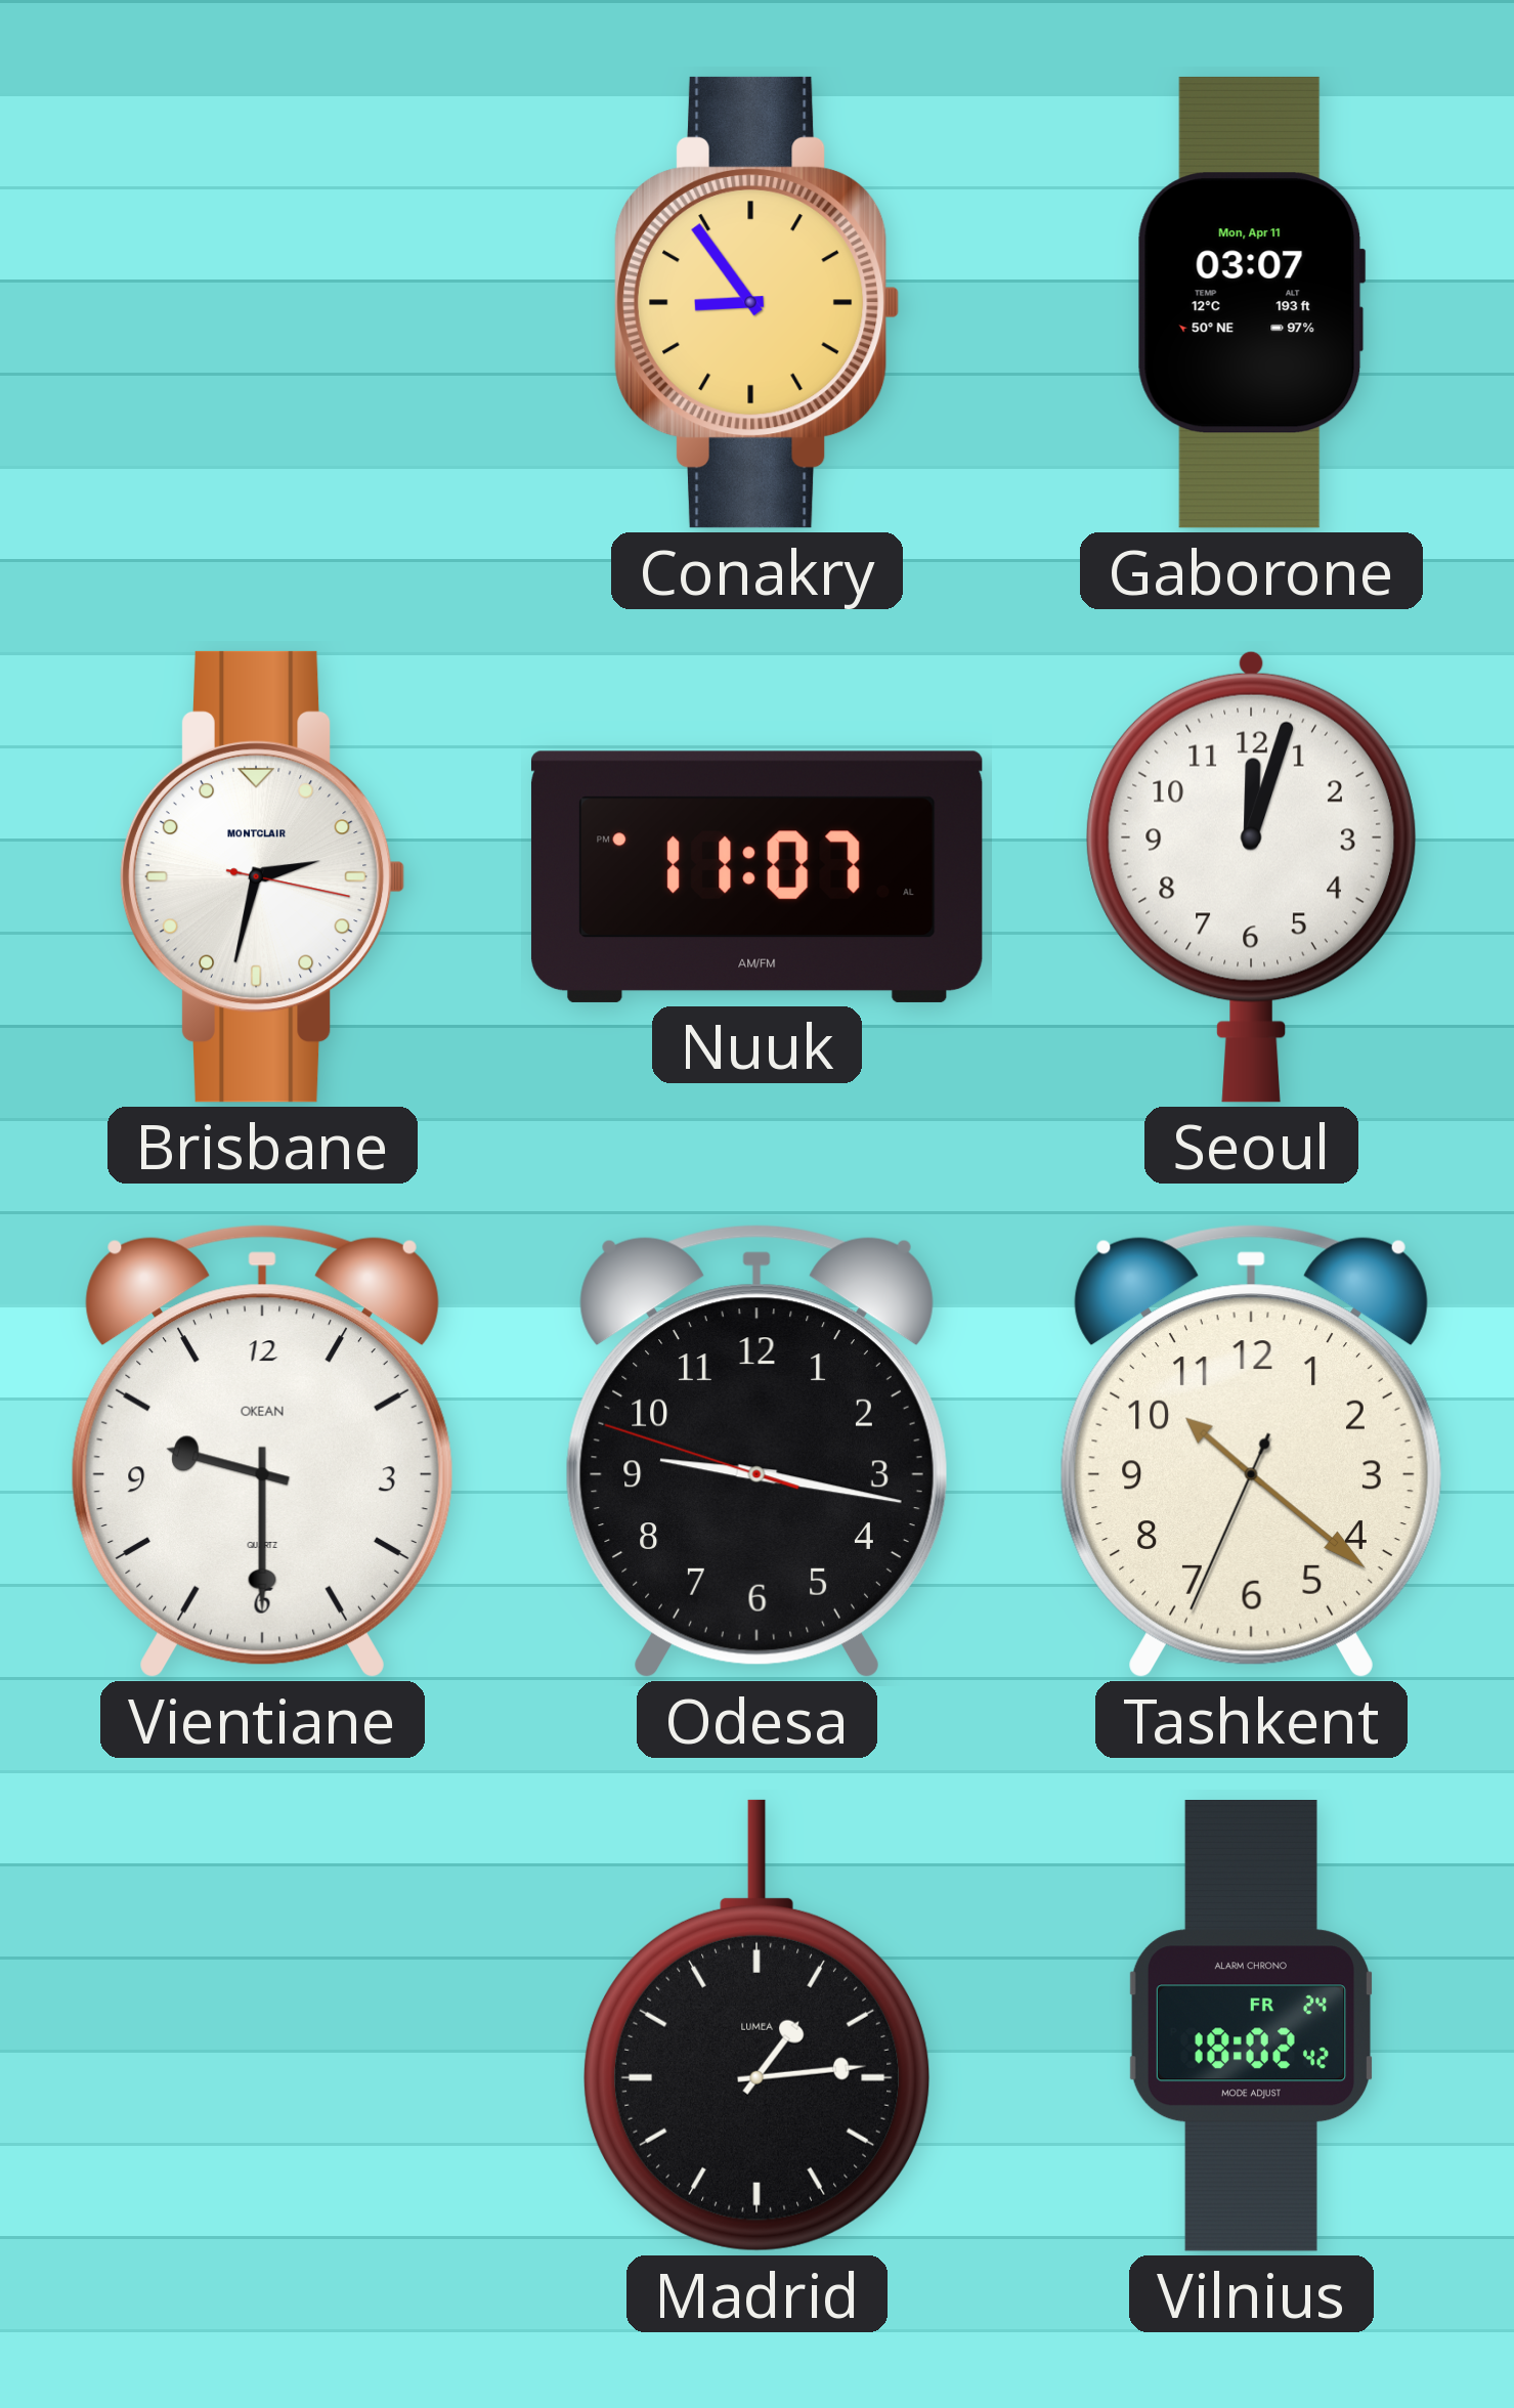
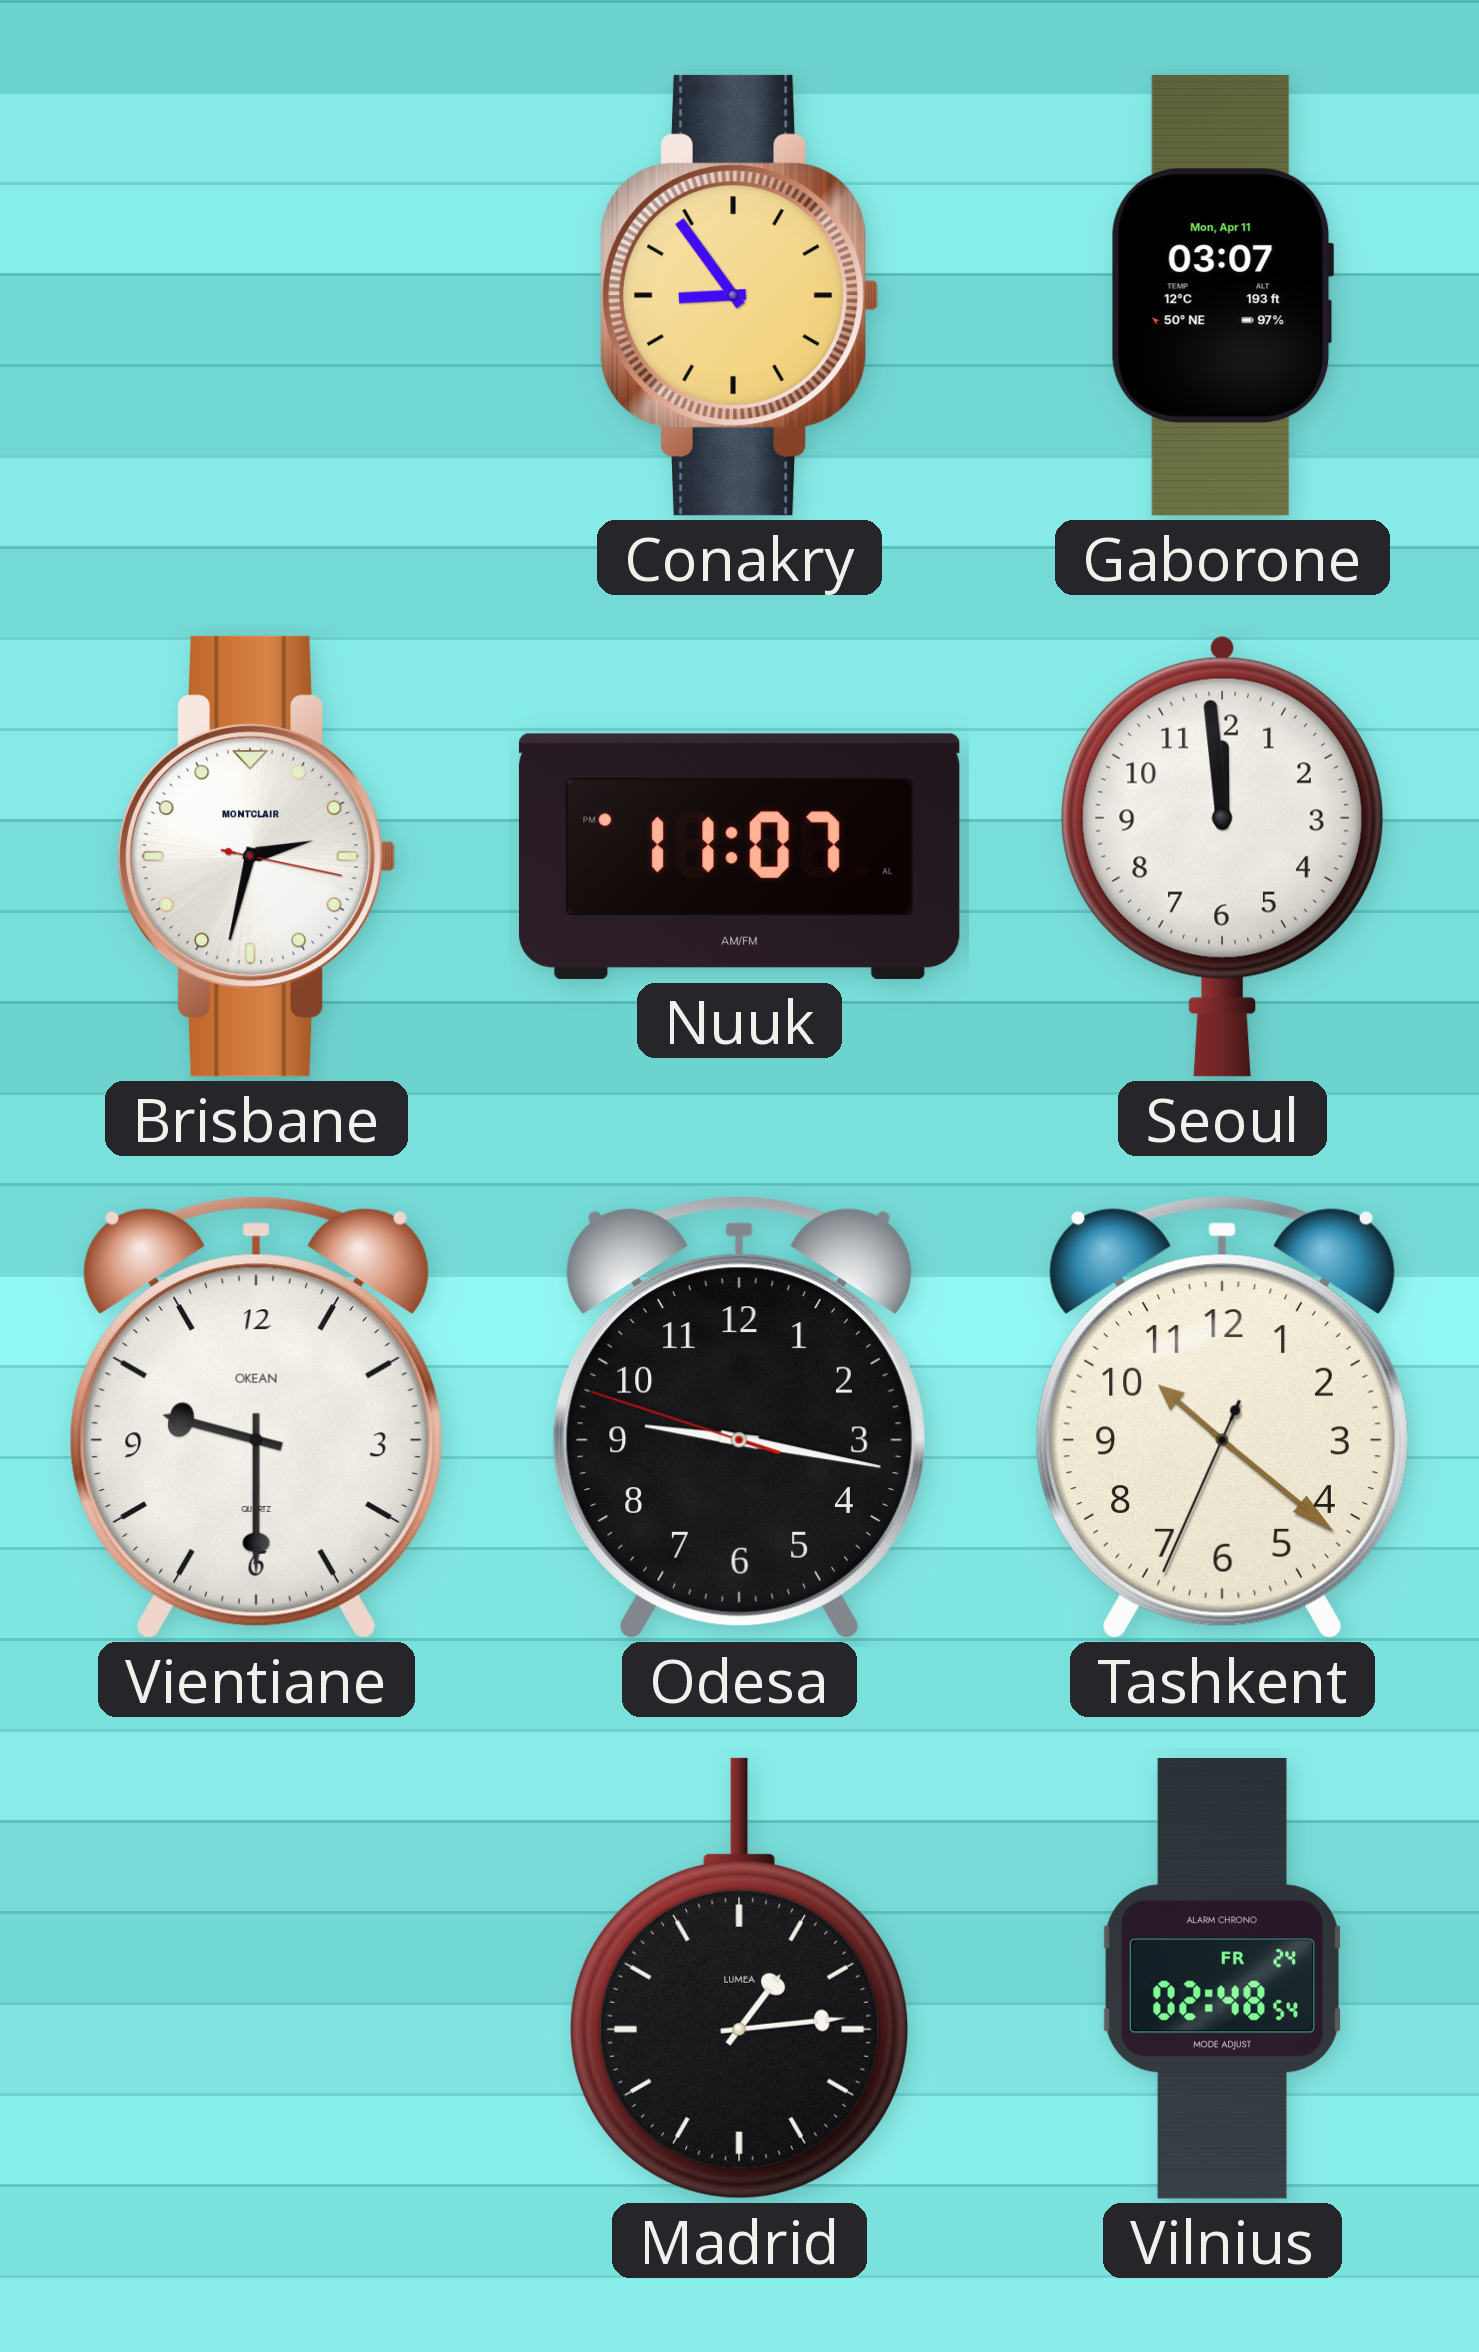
Seoul: 12:03 -> 11:59 (1222, 856)
Vilnius: 18:02 -> 02:48 (1222, 1979)
